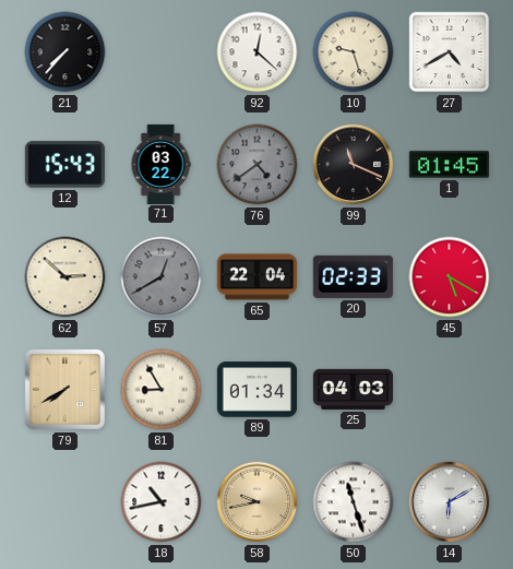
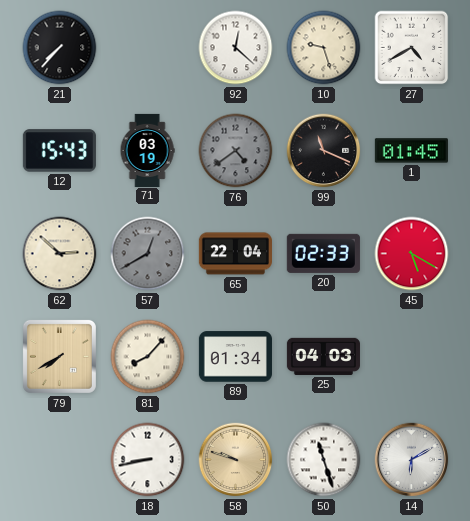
71: 03:22 -> 03:19 (147, 150)
81: 8:55 -> 8:07 (148, 357)
18: 10:43 -> 8:43 (148, 460)
58: 9:43 -> 9:48 (236, 460)
